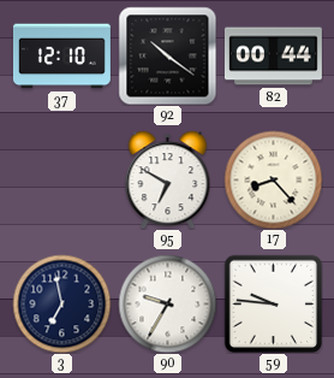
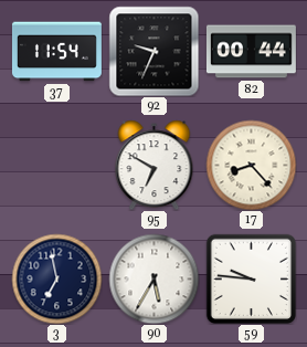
37: 12:10 -> 11:54 (56, 52)
92: 10:21 -> 9:34 (153, 51)
90: 9:35 -> 5:35 (153, 278)
